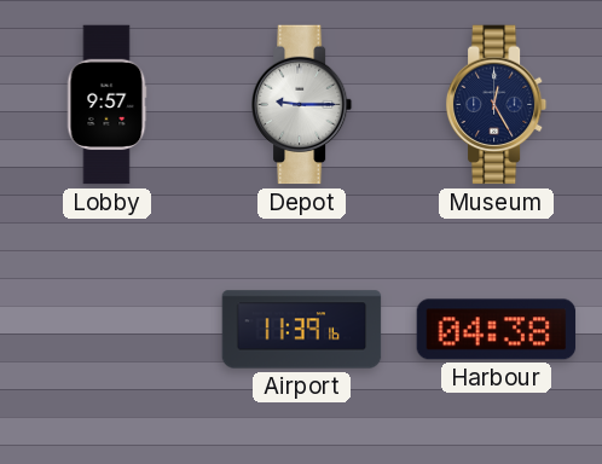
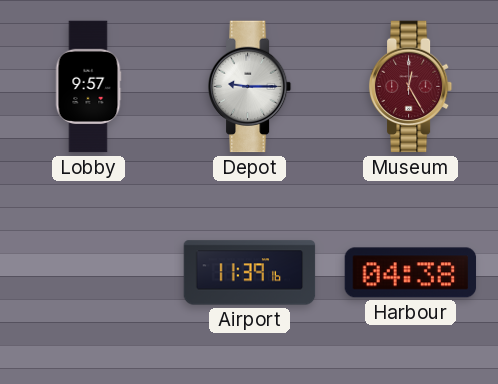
Museum dial: navy -> burgundy (411, 87)
